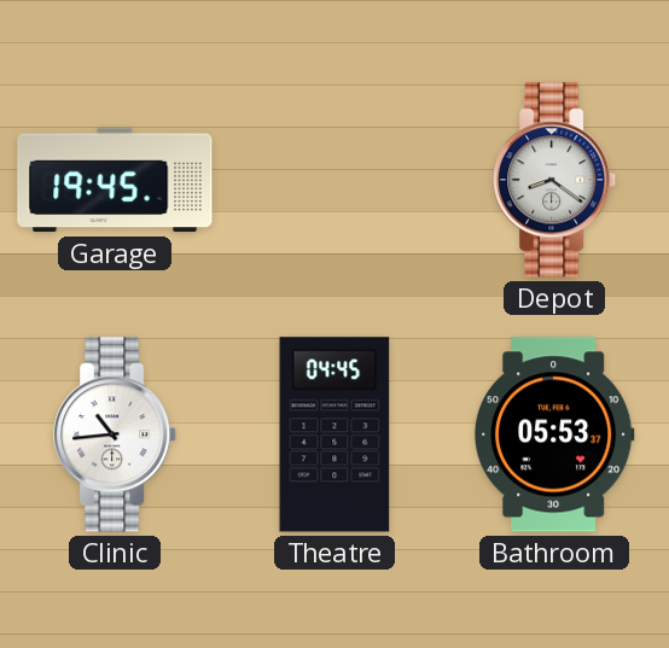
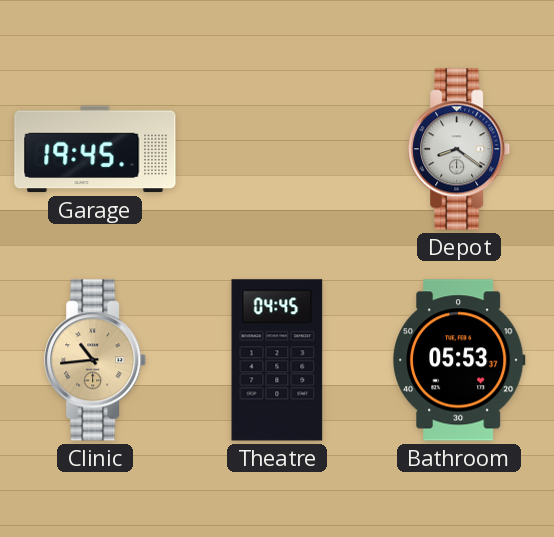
Clinic dial: white -> champagne (96, 360)
